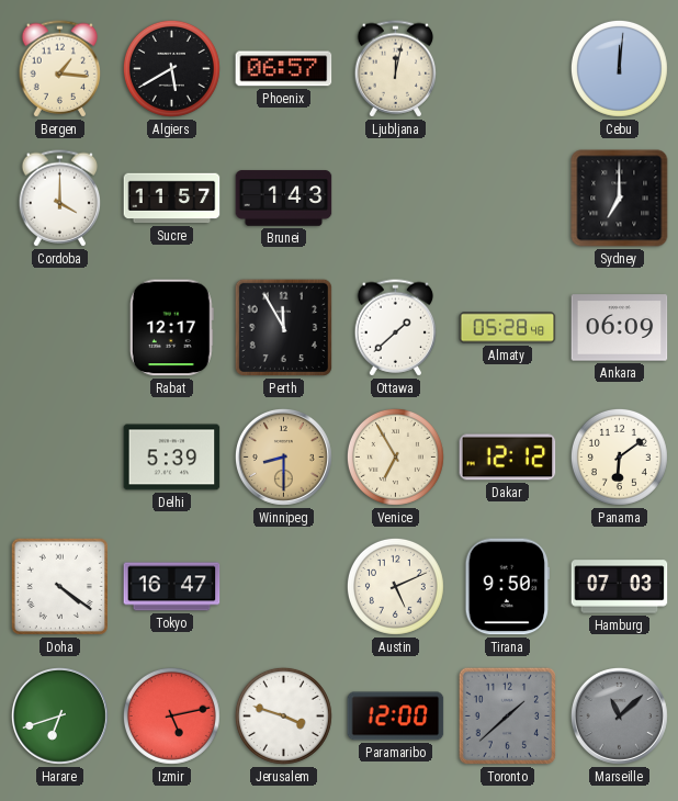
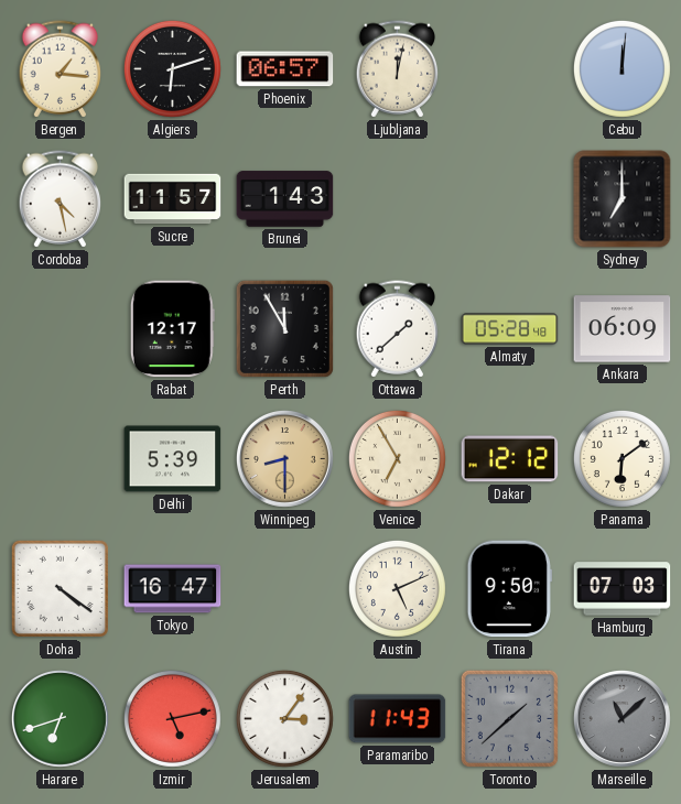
Algiers: 5:40 -> 6:12 (172, 68)
Cordoba: 4:00 -> 4:28 (61, 199)
Jerusalem: 3:48 -> 3:06 (284, 718)
Paramaribo: 12:00 -> 11:43 (398, 719)
